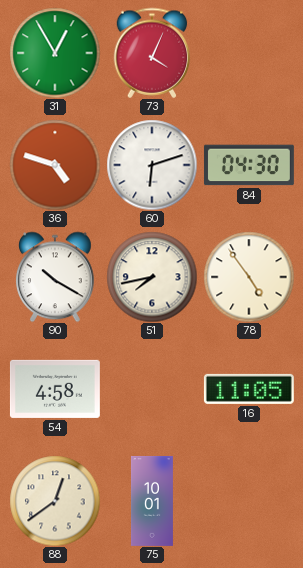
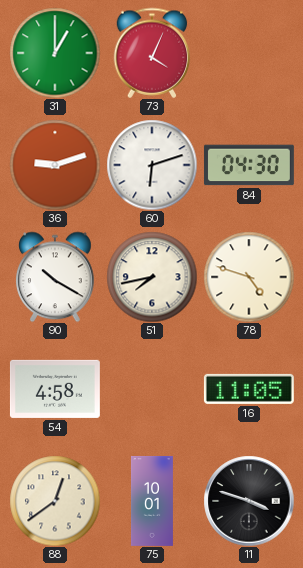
31: 12:55 -> 1:00 (55, 53)
36: 4:48 -> 9:12 (55, 165)
78: 4:54 -> 4:48 (249, 277)
11: none -> 3:48 (249, 501)
